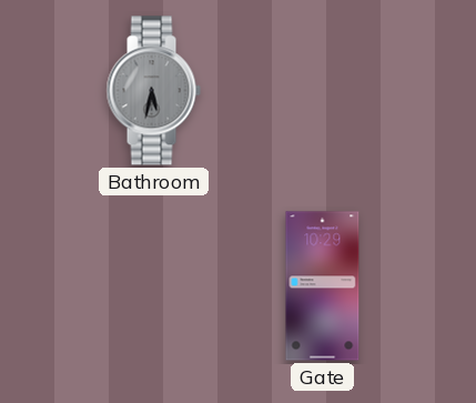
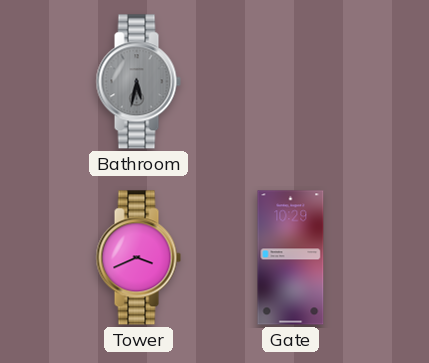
Tower: none -> 3:41 (138, 258)
